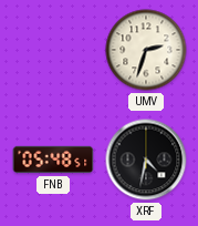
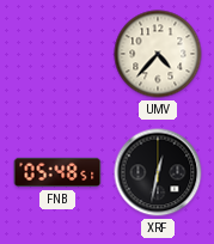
UMV: 2:33 -> 4:37 (158, 54)
XRF: 4:32 -> 12:32 (158, 172)
